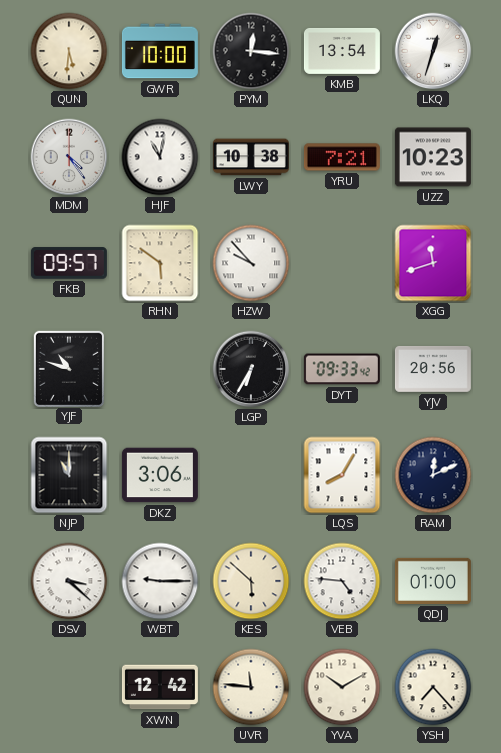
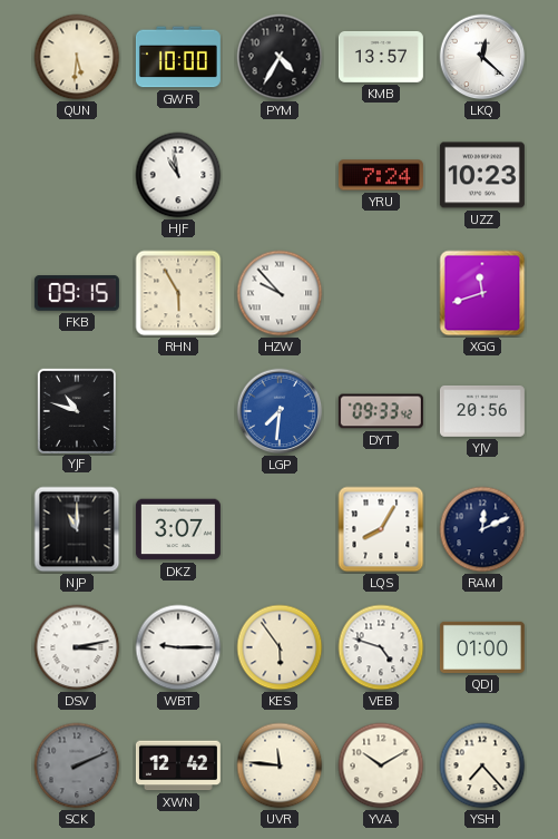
PYM: 12:16 -> 4:35 (280, 57)
KMB: 13:54 -> 13:57 (381, 57)
LKQ: 12:33 -> 12:22 (482, 57)
MDM: 4:24 -> none (69, 157)
HJF: 11:02 -> 10:58 (178, 175)
LWY: 10:38 -> none (251, 157)
YRU: 7:21 -> 7:24 (381, 175)
FKB: 09:57 -> 09:15 (77, 293)
RHN: 5:51 -> 5:55 (178, 293)
LGP: 6:35 -> 7:31 (280, 411)
LGP dial: black -> blue (280, 411)
DKZ: 3:06 -> 3:07 (178, 529)
DSV: 3:22 -> 3:13 (77, 647)
KES: 5:52 -> 5:54 (280, 647)
VEB: 4:46 -> 4:48 (381, 647)
SCK: none -> 2:11 (77, 765)
